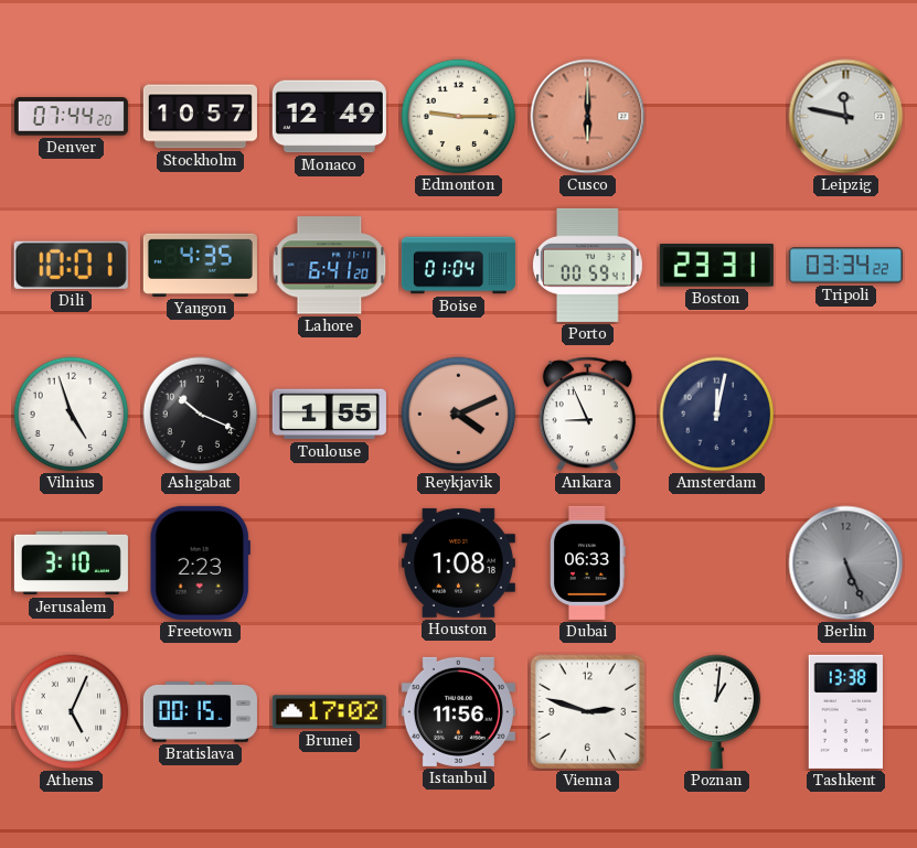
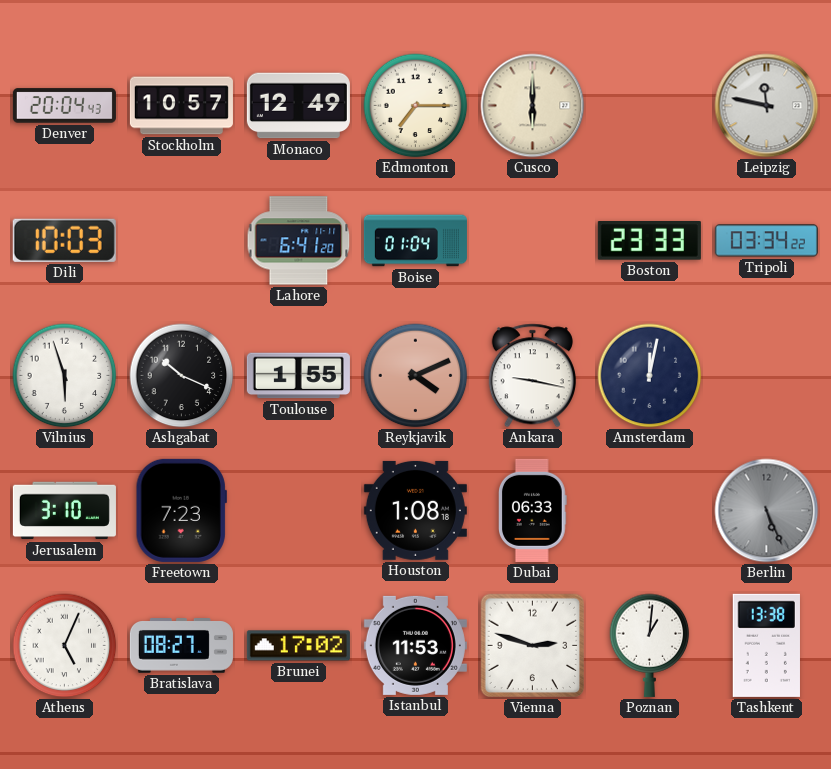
Denver: 07:44 -> 20:04 (64, 106)
Edmonton: 9:15 -> 7:15 (416, 106)
Cusco dial: salmon -> cream (533, 106)
Dili: 10:01 -> 10:03 (64, 240)
Yangon: 4:35 -> none (200, 265)
Porto: 00:59 -> none (587, 265)
Boston: 23:31 -> 23:33 (649, 241)
Vilnius: 4:57 -> 5:57 (65, 376)
Ankara: 8:56 -> 9:17 (532, 376)
Freetown: 2:23 -> 7:23 (181, 510)
Bratislava: 00:15 -> 08:27 (181, 646)
Istanbul: 11:56 -> 11:53 (415, 645)
